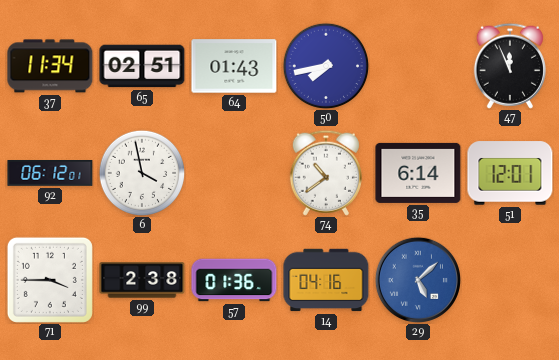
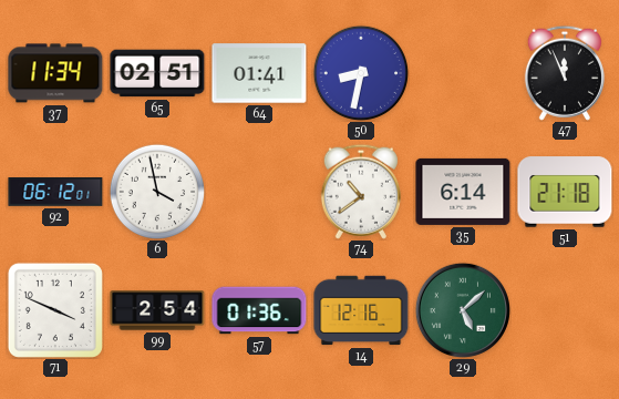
64: 01:43 -> 01:41 (259, 73)
50: 7:43 -> 8:32 (361, 73)
51: 12:01 -> 21:18 (565, 192)
71: 3:45 -> 3:49 (55, 310)
99: 2:38 -> 2:54 (157, 310)
14: 04:16 -> 12:16 (361, 310)
29 dial: blue -> green (463, 310)
